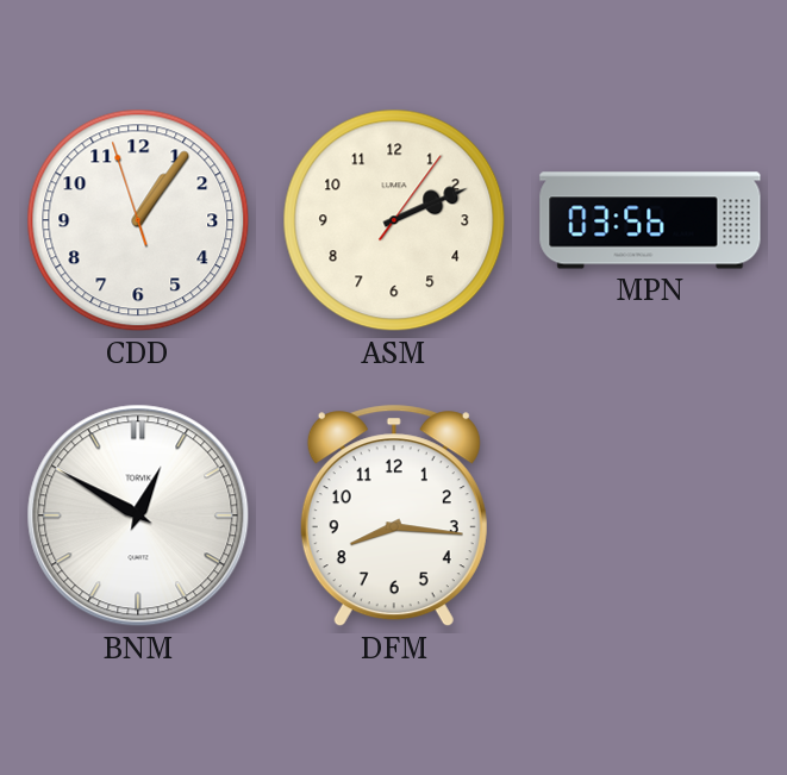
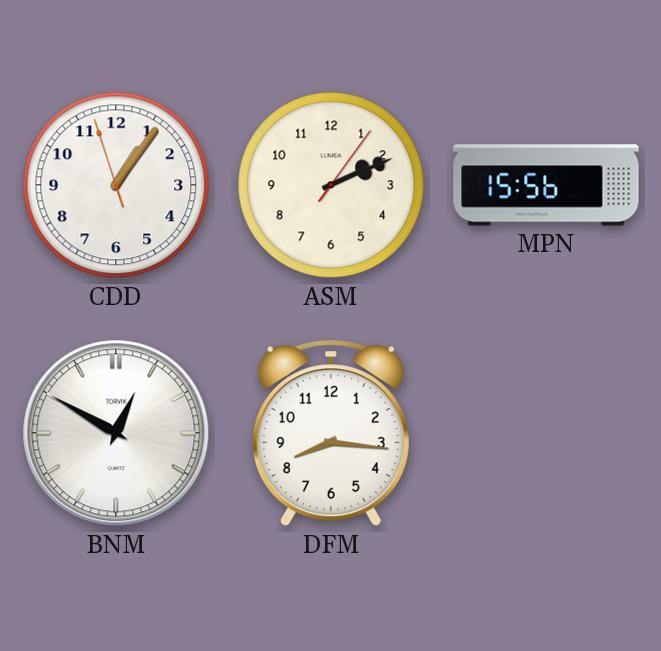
MPN: 03:56 -> 15:56 (546, 185)
